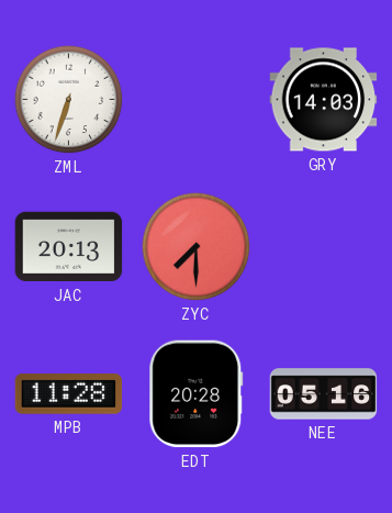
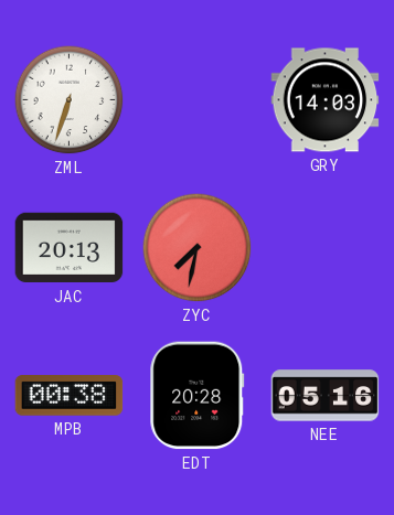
ZYC: 7:30 -> 7:32 (198, 248)
MPB: 11:28 -> 00:38 (70, 396)
